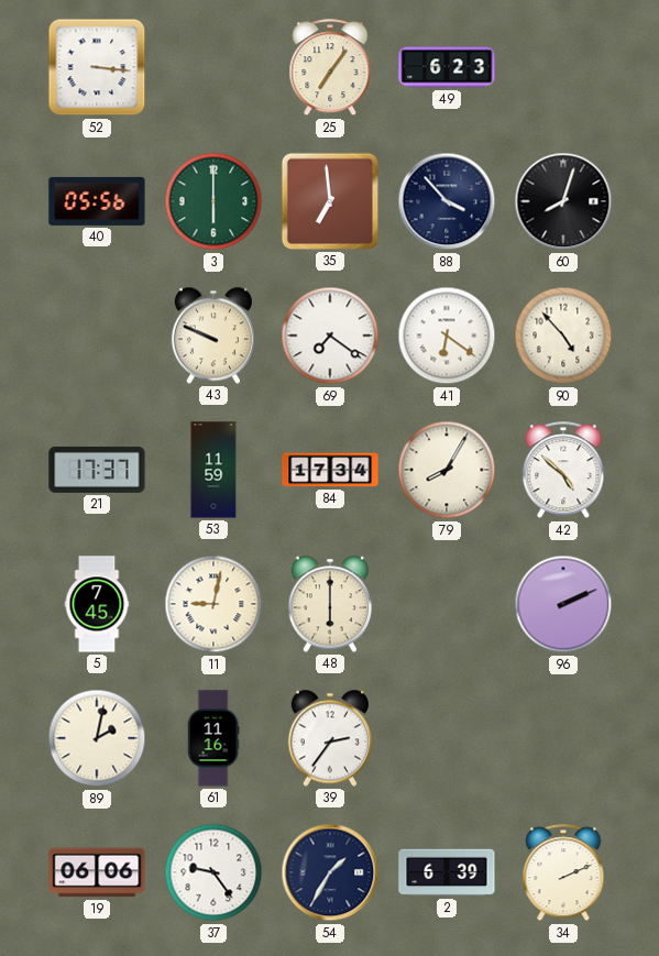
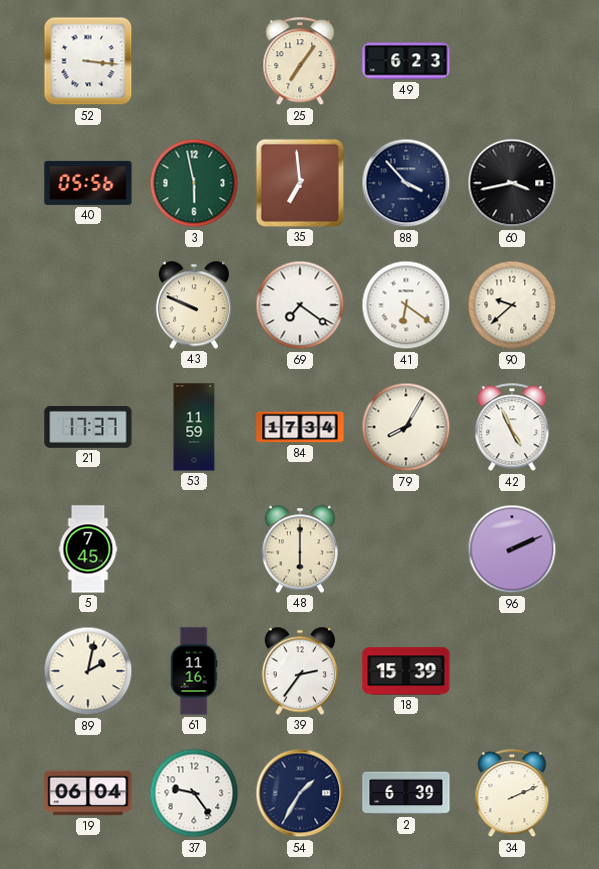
3: 6:00 -> 5:58 (194, 183)
60: 8:03 -> 3:43 (512, 183)
90: 4:53 -> 9:38 (512, 305)
42: 4:52 -> 4:56 (512, 428)
11: 9:02 -> none (213, 604)
18: none -> 15:39 (406, 671)
19: 06:06 -> 06:04 (88, 793)
